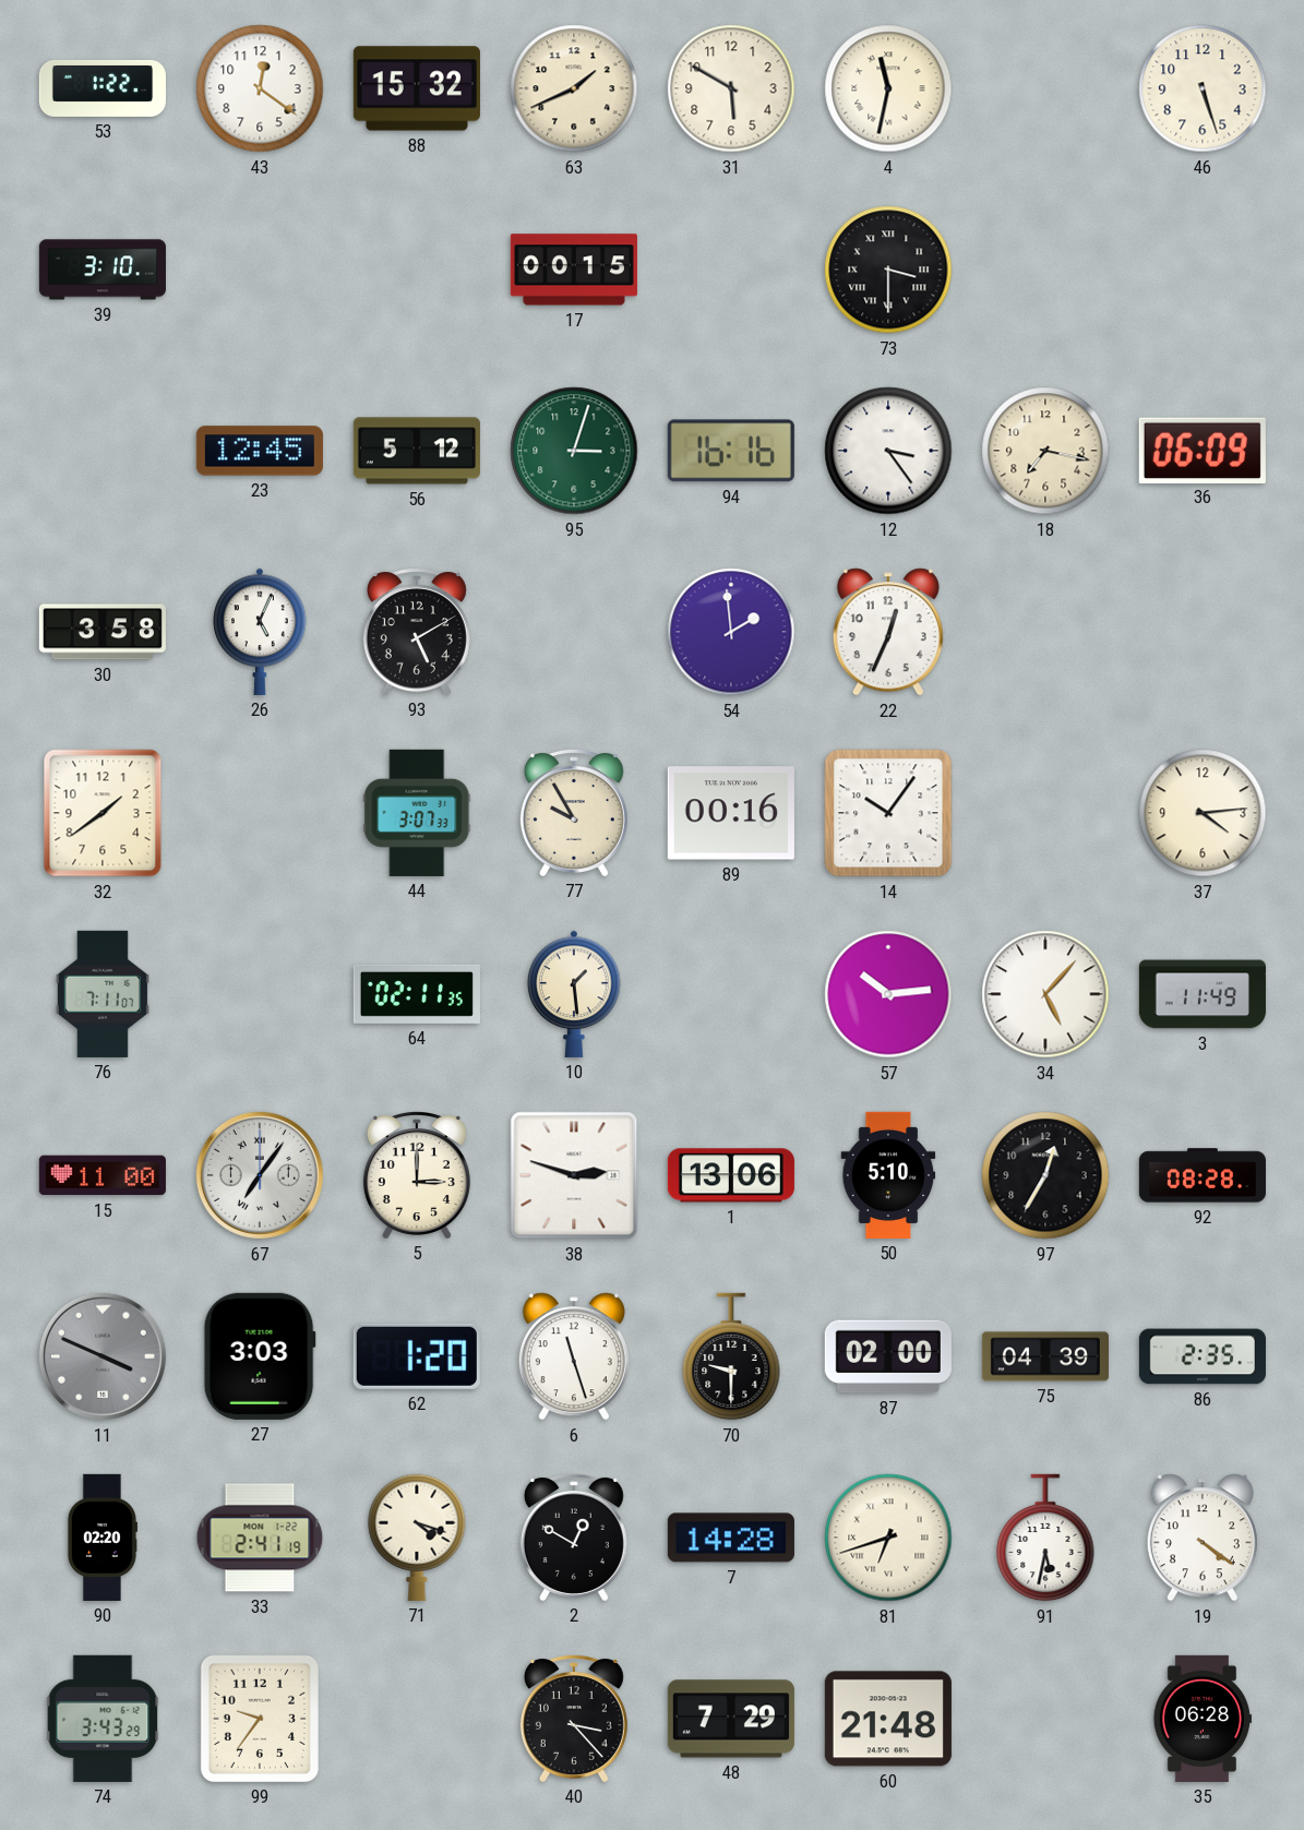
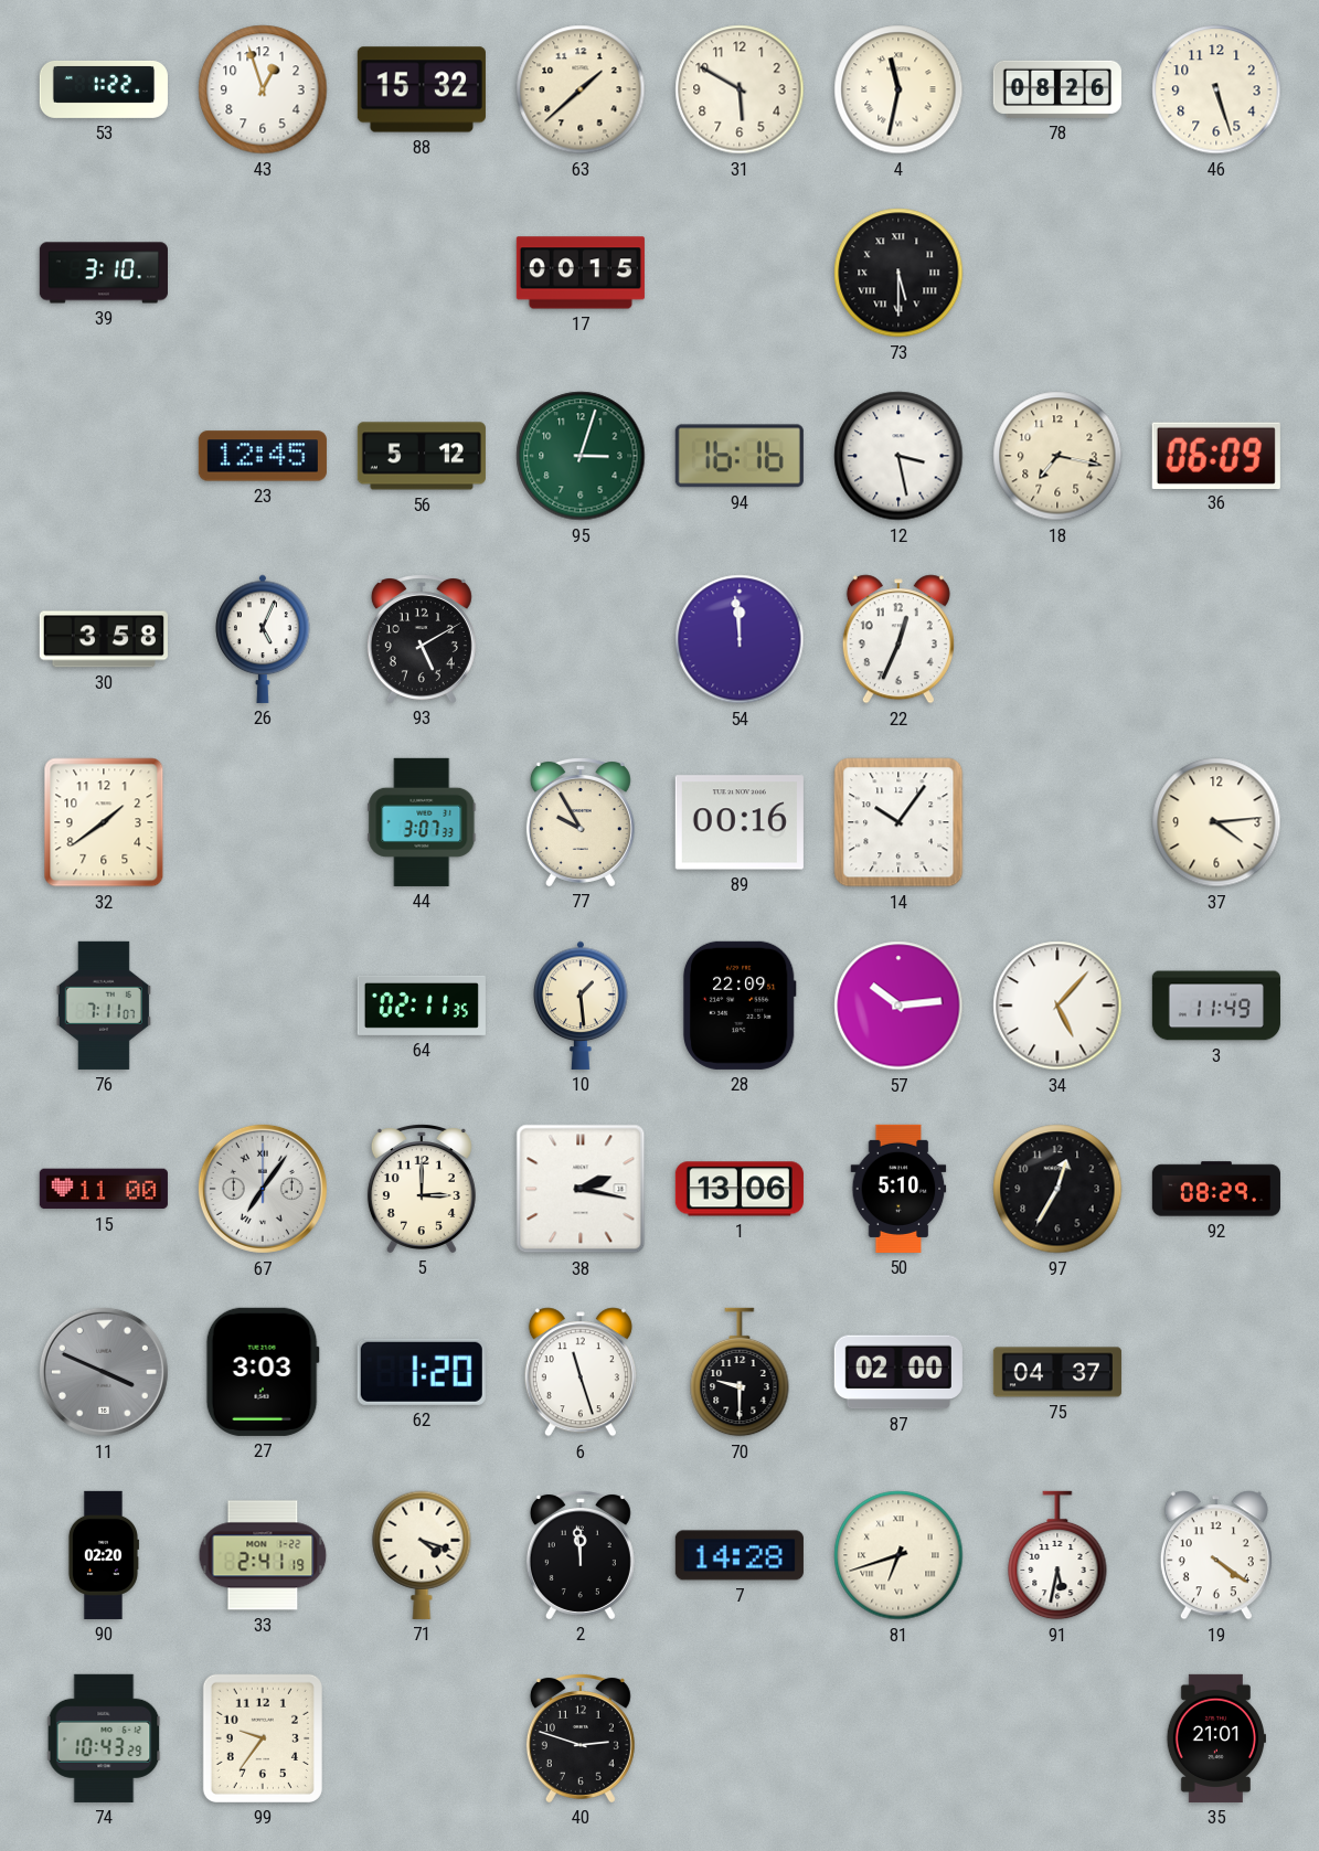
43: 12:21 -> 12:57 (263, 89)
63: 1:41 -> 1:38 (581, 89)
78: none -> 08:26 (1057, 89)
73: 3:30 -> 5:30 (898, 273)
12: 3:24 -> 3:28 (898, 456)
54: 1:59 -> 11:59 (740, 639)
28: none -> 22:09 (740, 1006)
38: 2:48 -> 2:17 (581, 1189)
92: 08:28 -> 08:29 (1216, 1189)
75: 04:39 -> 04:37 (1057, 1372)
86: 2:35 -> none (1203, 1356)
2: 12:50 -> 11:59 (581, 1555)
74: 3:43 -> 10:43 (104, 1738)
40: 3:23 -> 2:48 (581, 1738)
48: 7:29 -> none (731, 1719)
60: 21:48 -> none (888, 1719)
35: 06:28 -> 21:01 (1216, 1738)
